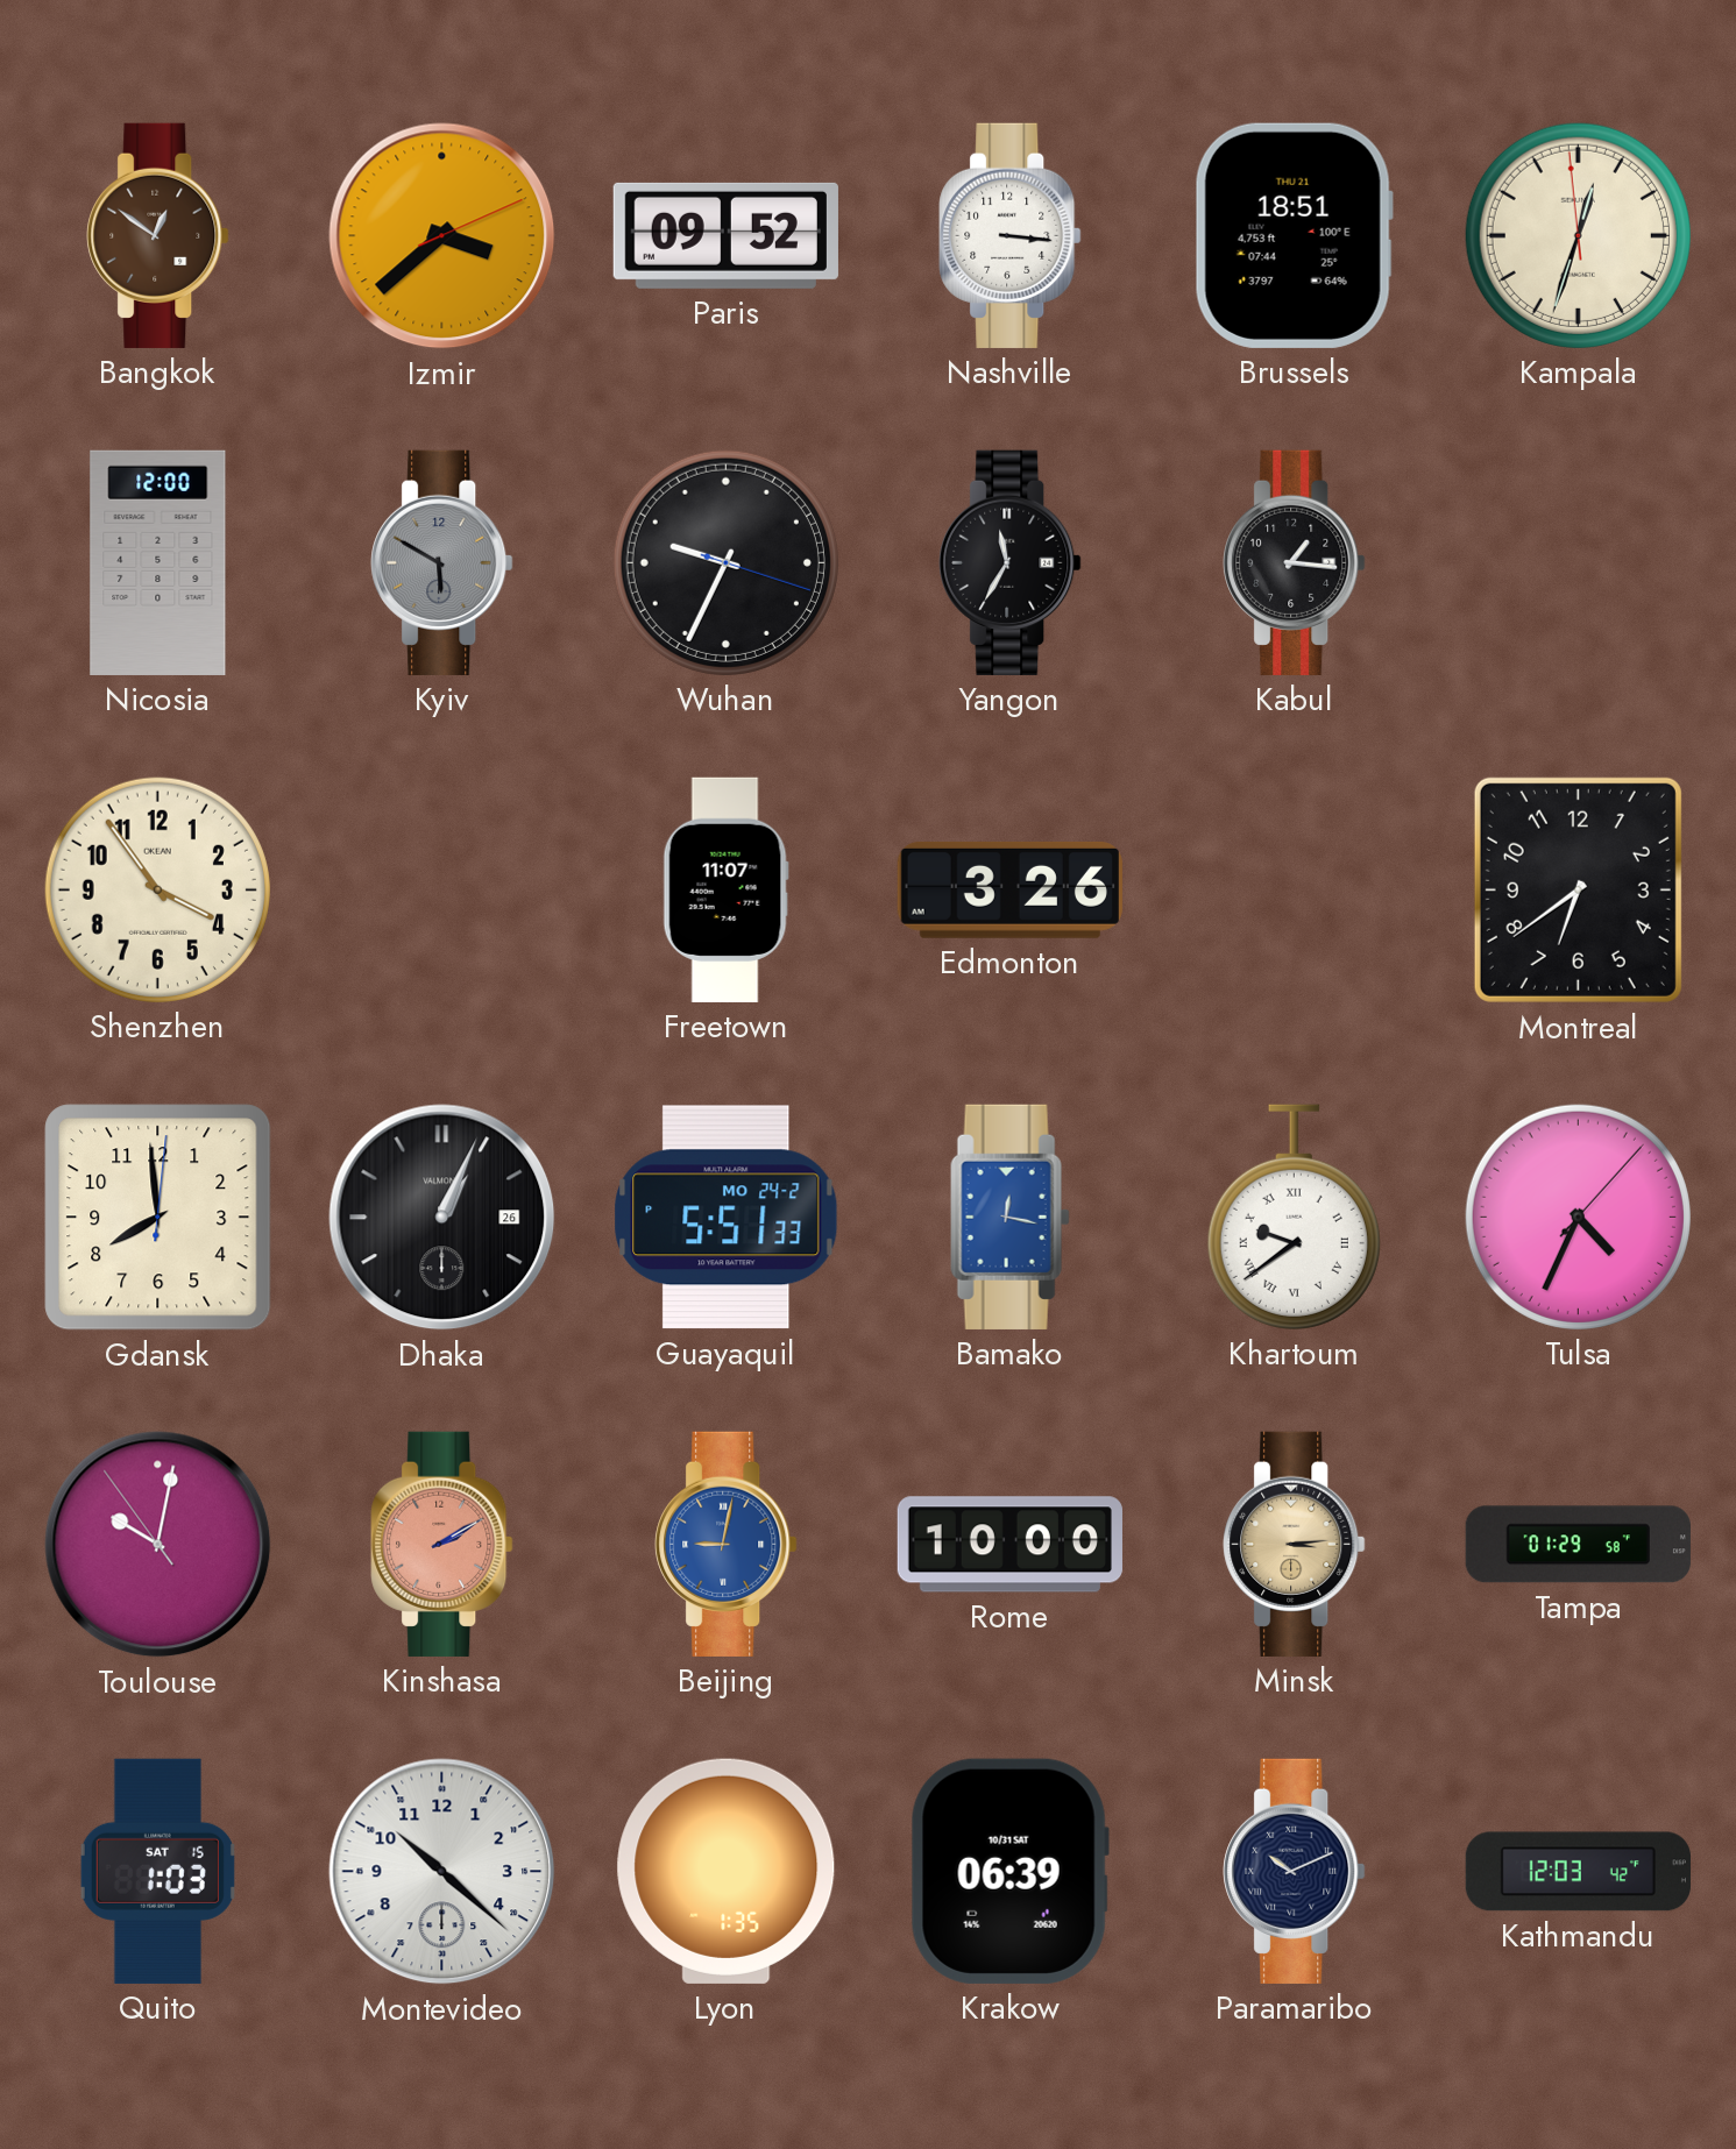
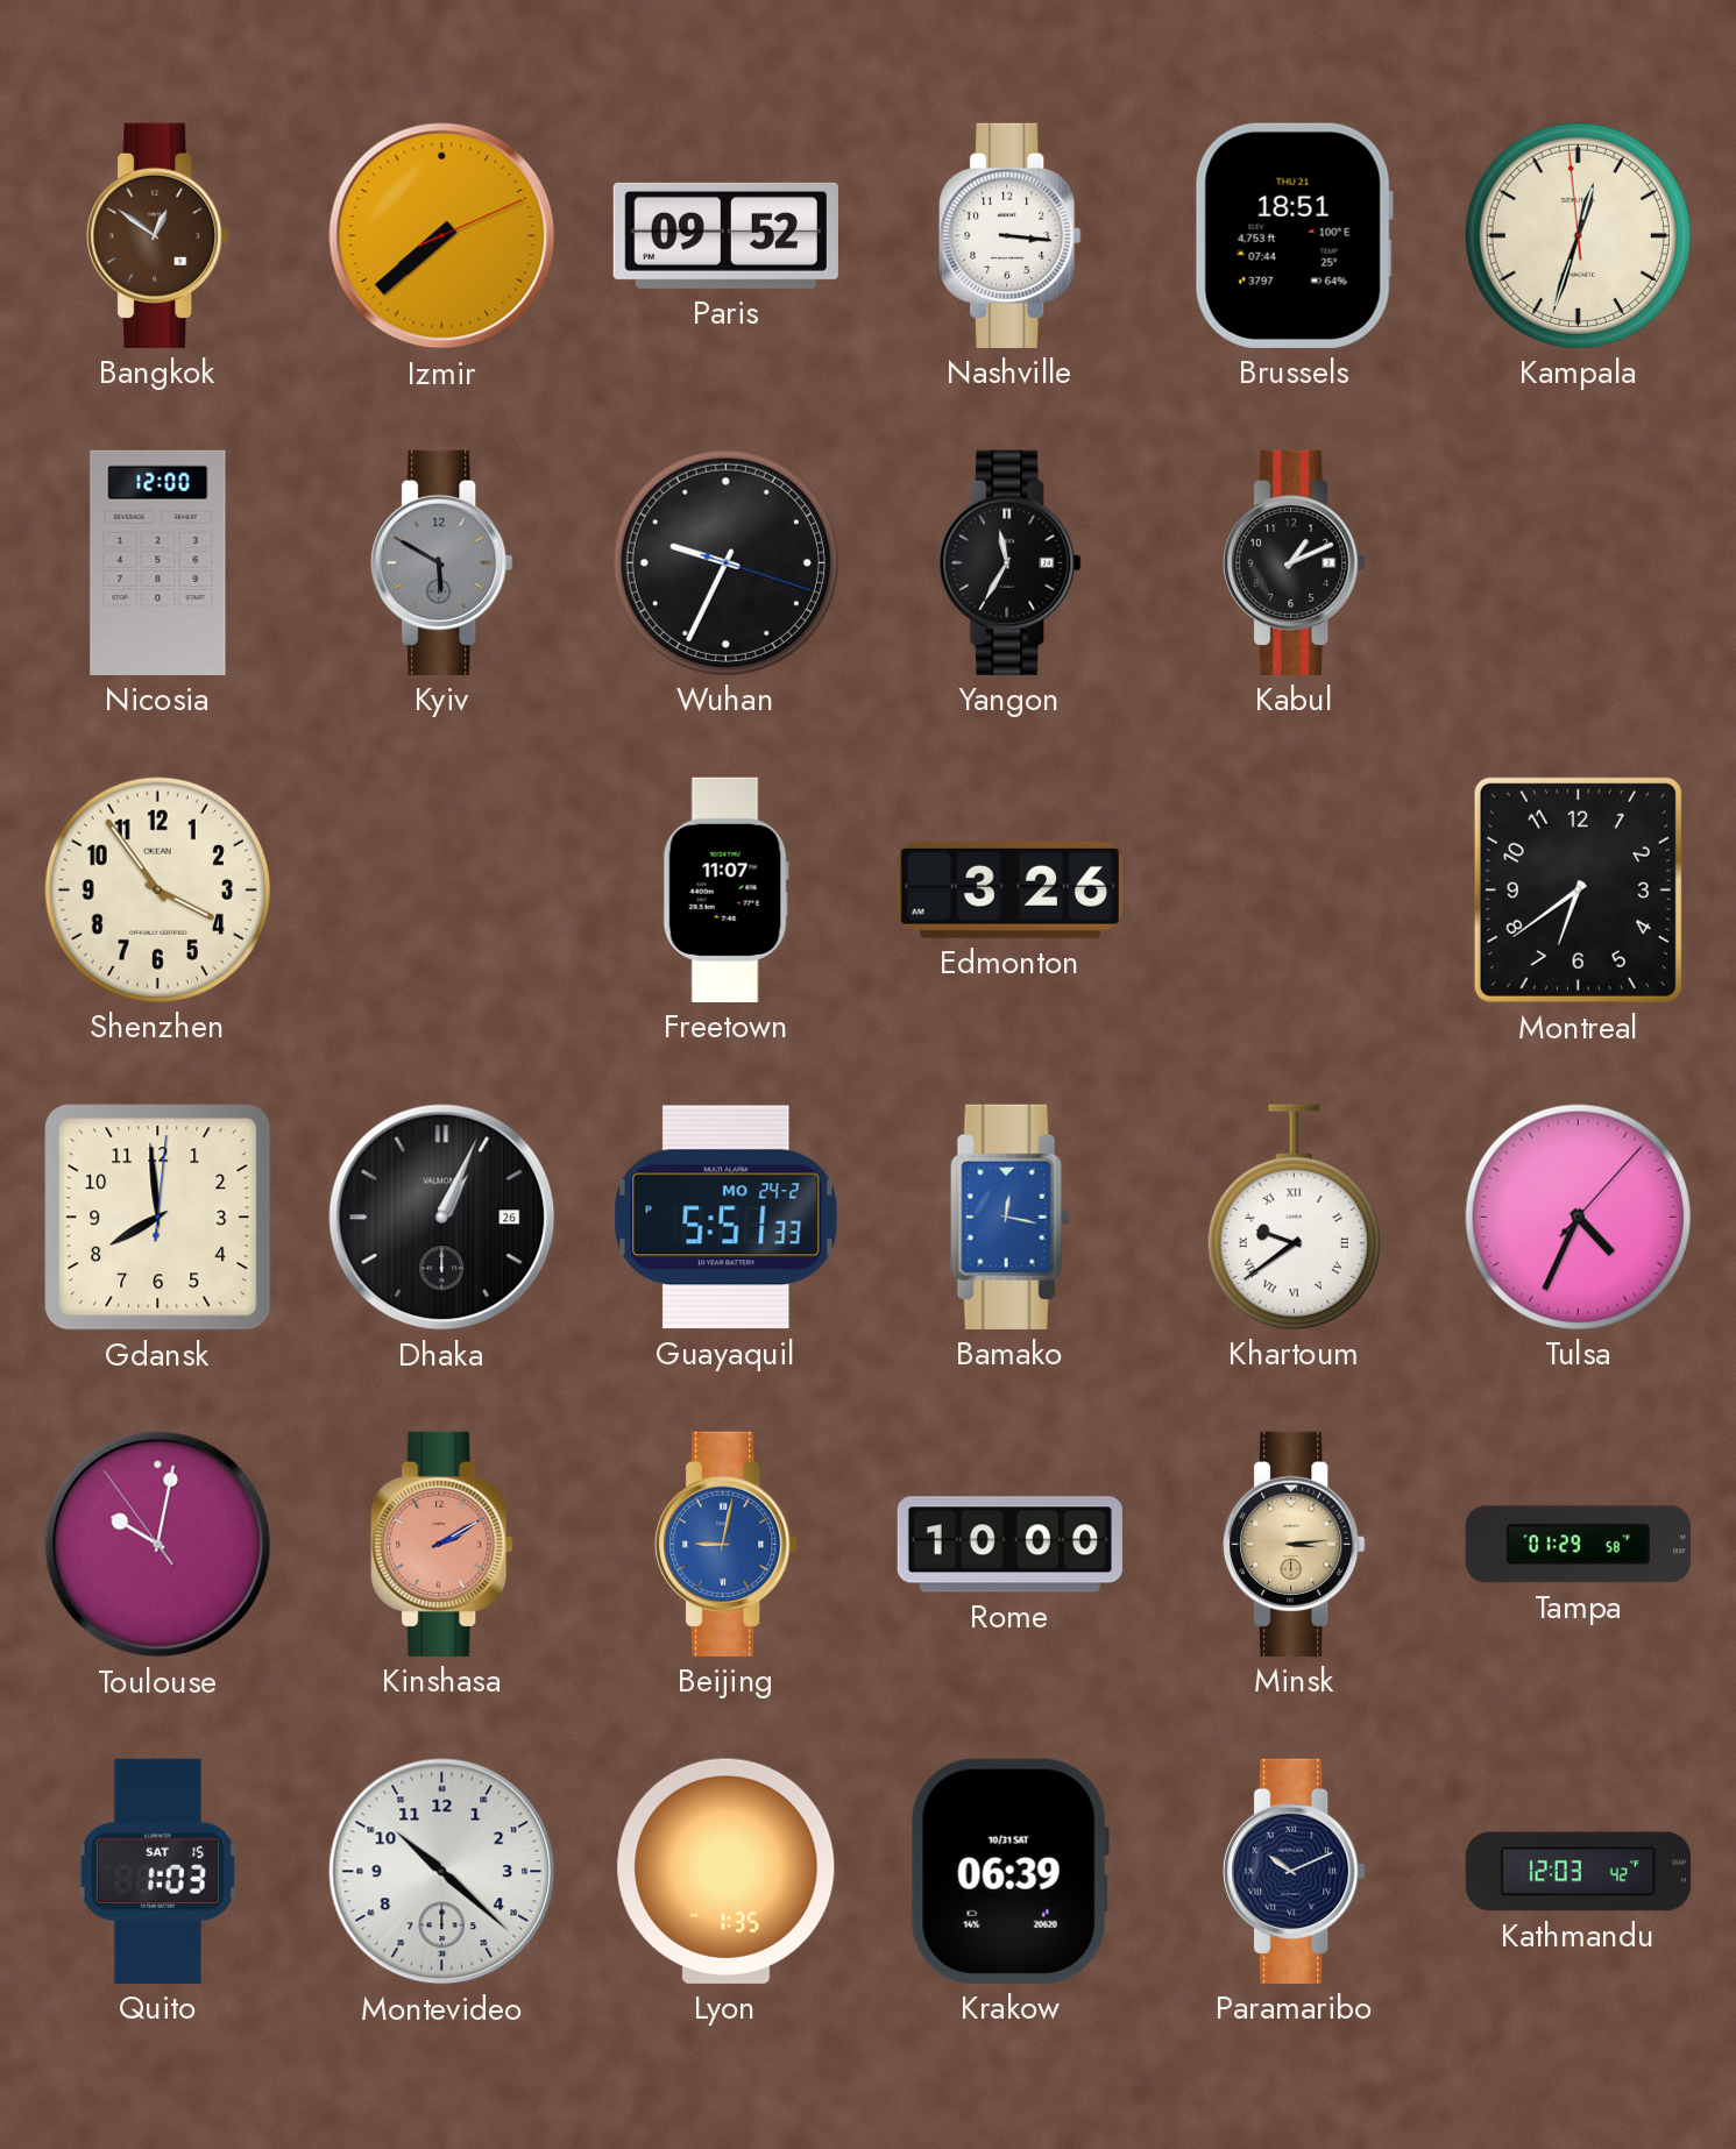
Izmir: 3:38 -> 7:38 (442, 236)
Kabul: 1:16 -> 1:11 (1295, 562)
